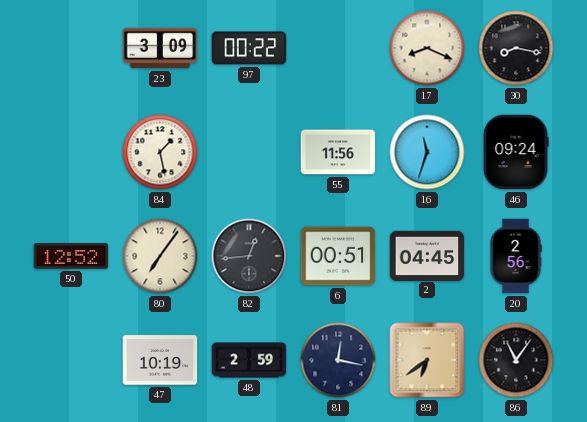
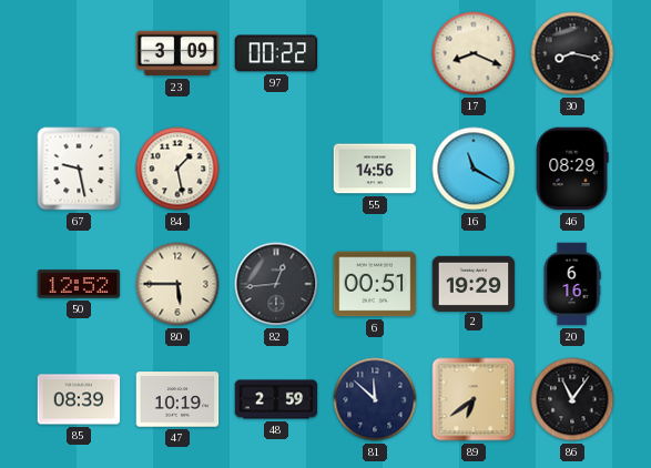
67: none -> 9:28 (79, 169)
55: 11:56 -> 14:56 (375, 169)
16: 11:33 -> 11:20 (474, 169)
46: 09:24 -> 08:29 (572, 169)
80: 7:06 -> 5:45 (177, 284)
2: 04:45 -> 19:29 (474, 283)
20: 2:56 -> 6:16 (572, 284)
85: none -> 08:39 (79, 399)
81: 12:17 -> 11:52 (375, 399)
